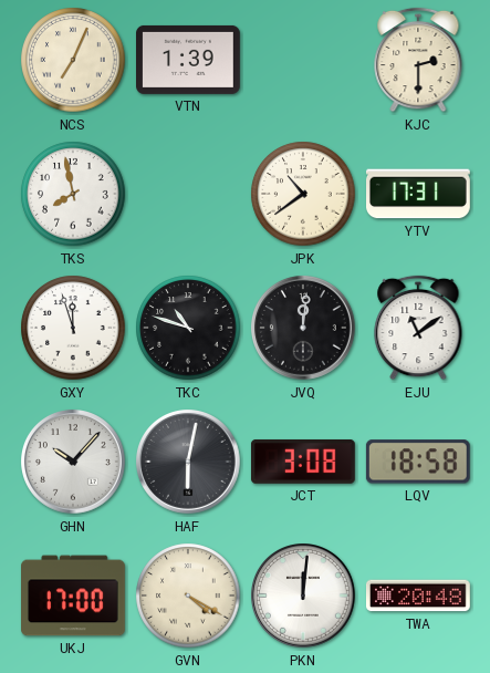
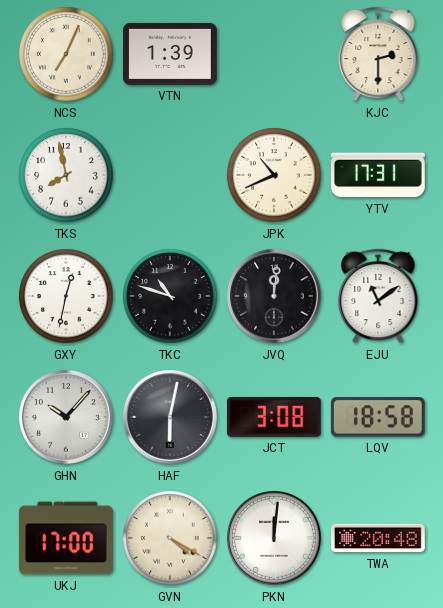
JPK: 10:39 -> 10:41 (274, 175)
GXY: 11:57 -> 12:32 (66, 296)
